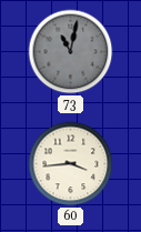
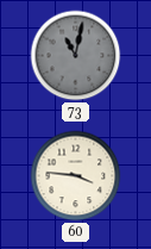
60: 3:44 -> 3:46 (76, 176)
